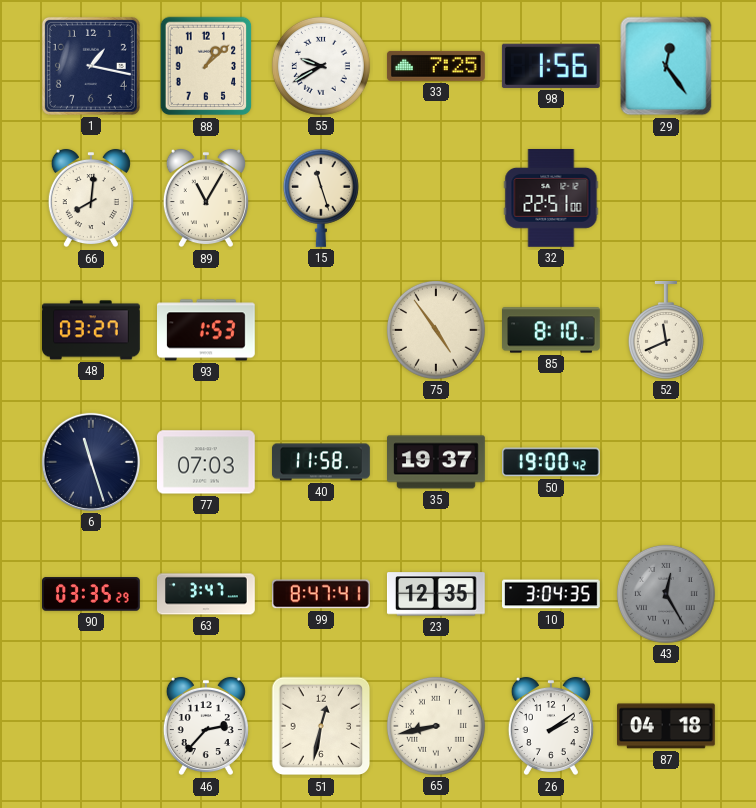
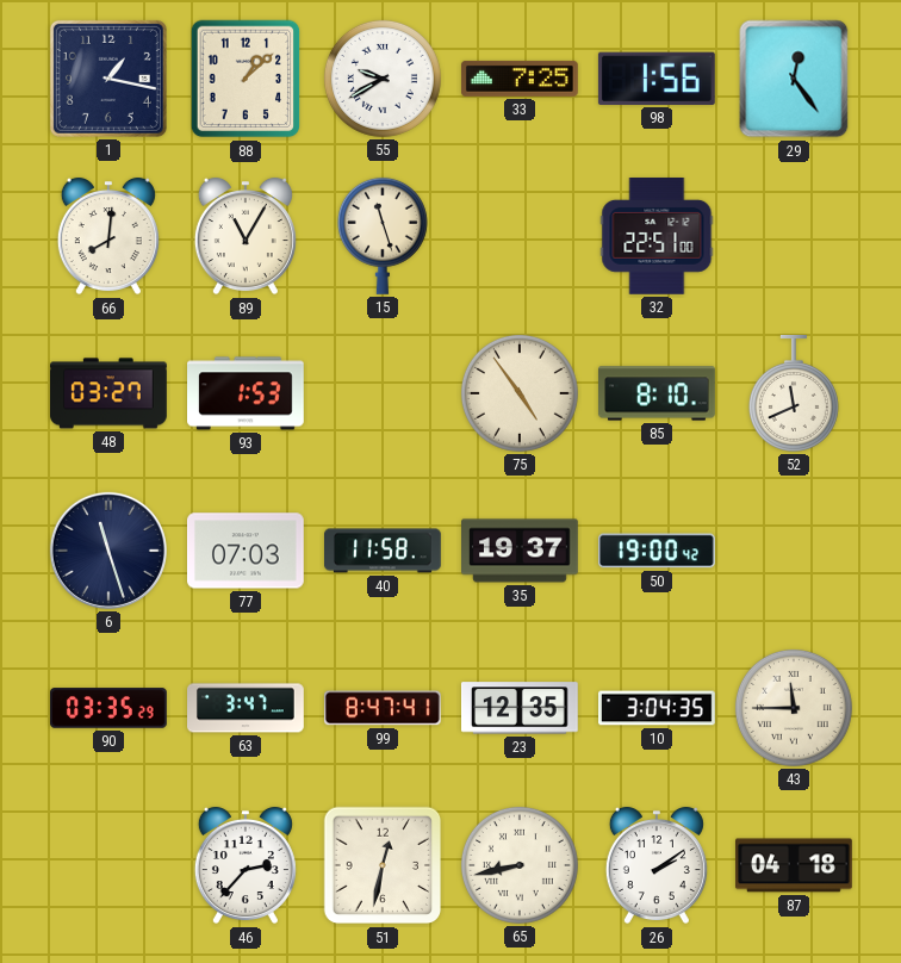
43: 12:25 -> 11:45 (794, 708)
43 dial: grey -> cream (794, 708)
